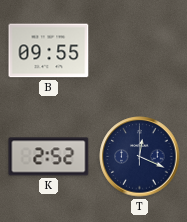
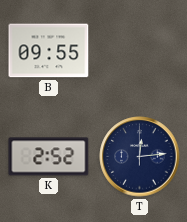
T: 12:19 -> 12:14 (140, 157)
